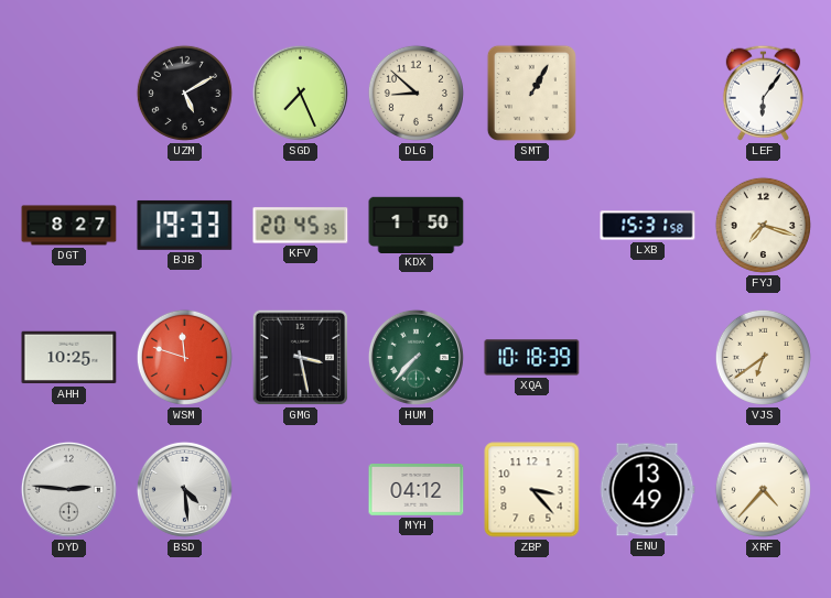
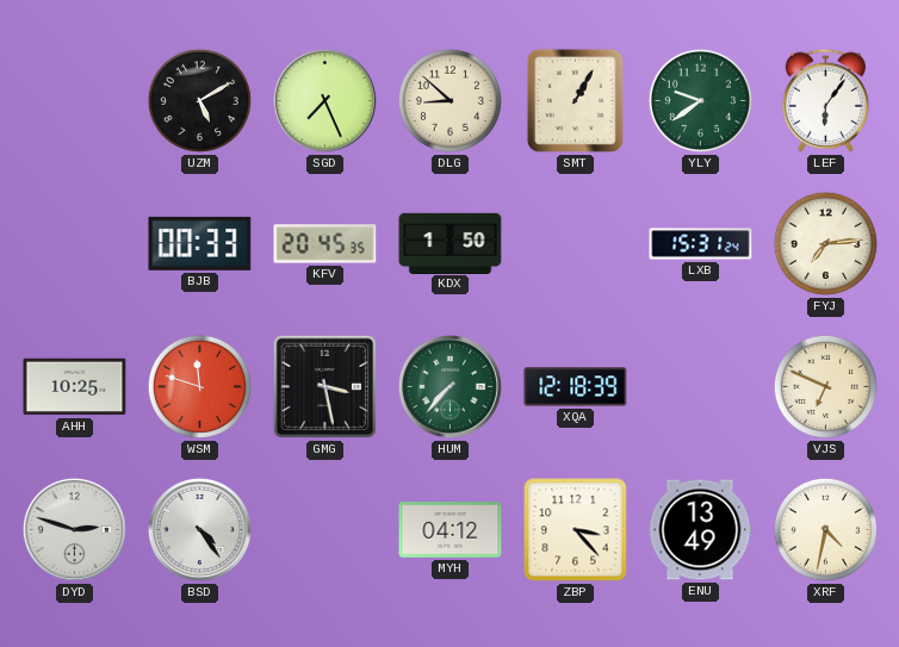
YLY: none -> 9:39 (700, 100)
DGT: 8:27 -> none (69, 226)
BJB: 19:33 -> 00:33 (200, 243)
LXB: 15:31:58 -> 15:31:24 (701, 244)
FYJ: 7:18 -> 7:14 (825, 243)
XQA: 10:18 -> 12:18 (576, 387)
VJS: 6:39 -> 6:49 (825, 386)
DYD: 2:46 -> 2:48 (74, 529)
BSD: 4:29 -> 4:24 (199, 529)
XRF: 4:37 -> 4:32 (825, 529)
